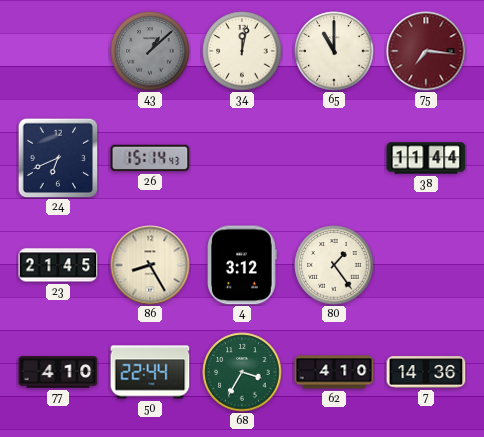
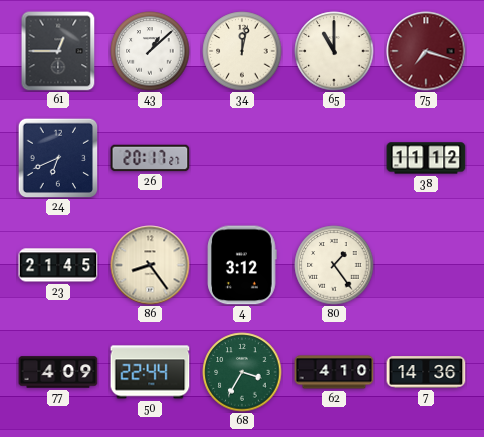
61: none -> 12:45 (58, 51)
43 dial: grey -> white (150, 51)
75: 7:16 -> 7:18 (426, 51)
26: 15:14 -> 20:17 (150, 158)
38: 11:44 -> 11:12 (426, 158)
86: 8:25 -> 8:24 (150, 265)
77: 4:10 -> 4:09 (58, 372)
